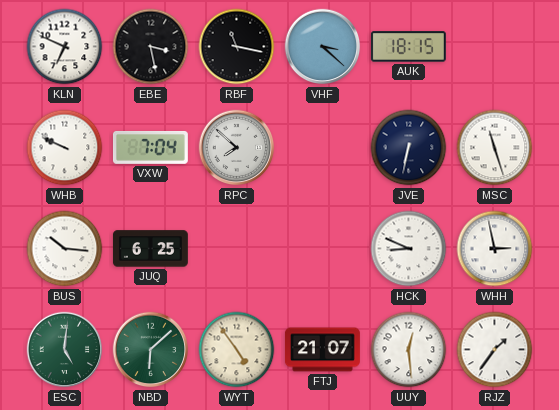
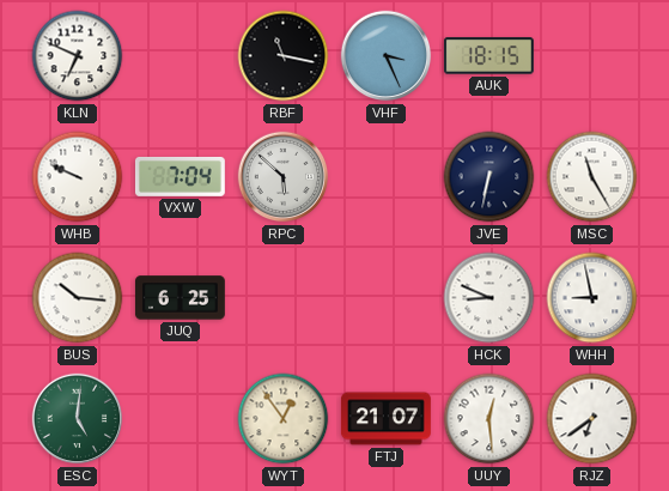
EBE: 3:28 -> none (151, 47)
VHF: 3:22 -> 3:26 (387, 56)
RPC: 7:52 -> 5:52 (284, 177)
MSC: 11:27 -> 11:25 (592, 177)
WHH: 2:58 -> 8:58 (592, 298)
NBD: 6:08 -> none (151, 350)
WYT: 4:54 -> 12:54 (284, 419)
RJZ: 1:36 -> 6:39 (592, 419)
